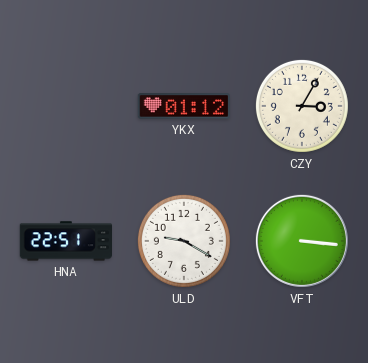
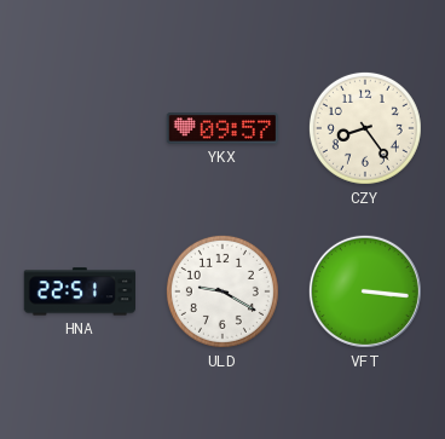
YKX: 01:12 -> 09:57 (221, 128)
CZY: 3:05 -> 8:24 (365, 128)
